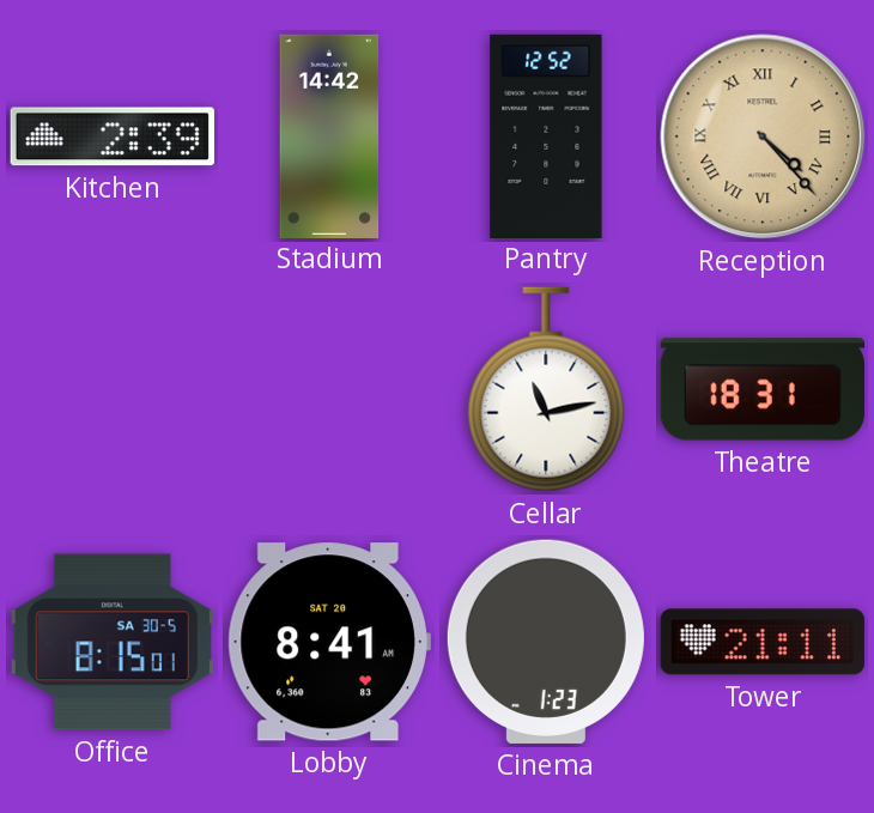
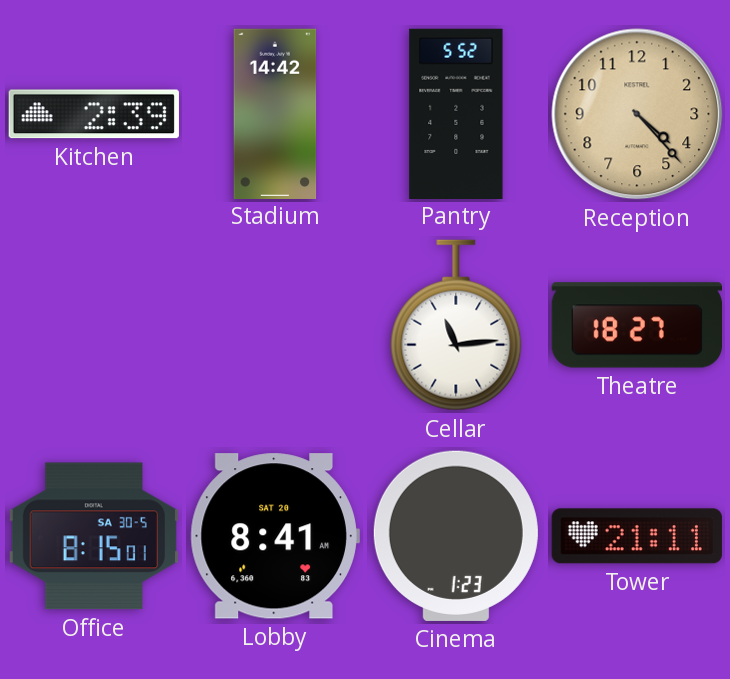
Pantry: 12:52 -> 5:52 (456, 113)
Reception numerals: Roman -> Arabic (637, 114)
Cellar: 11:13 -> 11:14 (456, 325)
Theatre: 18:31 -> 18:27 (636, 325)
